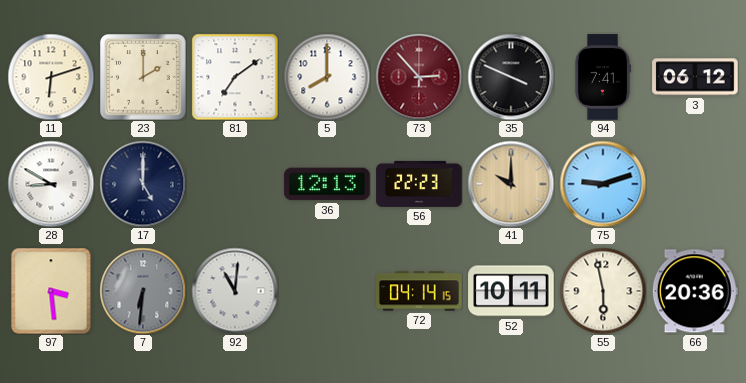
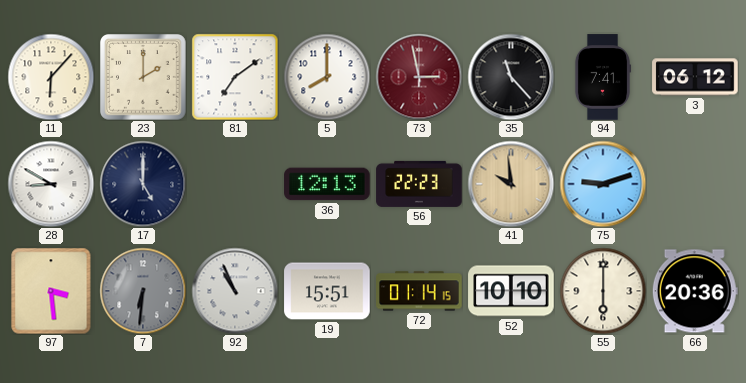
11: 6:12 -> 6:07 (51, 77)
73: 2:53 -> 2:58 (419, 77)
35: 3:49 -> 11:23 (511, 77)
41: 10:00 -> 9:59 (511, 184)
92: 11:01 -> 10:56 (235, 291)
19: none -> 15:51 (327, 291)
72: 04:14 -> 01:14 (419, 291)
52: 10:11 -> 10:10 (511, 291)
55: 5:58 -> 6:00 (603, 291)
